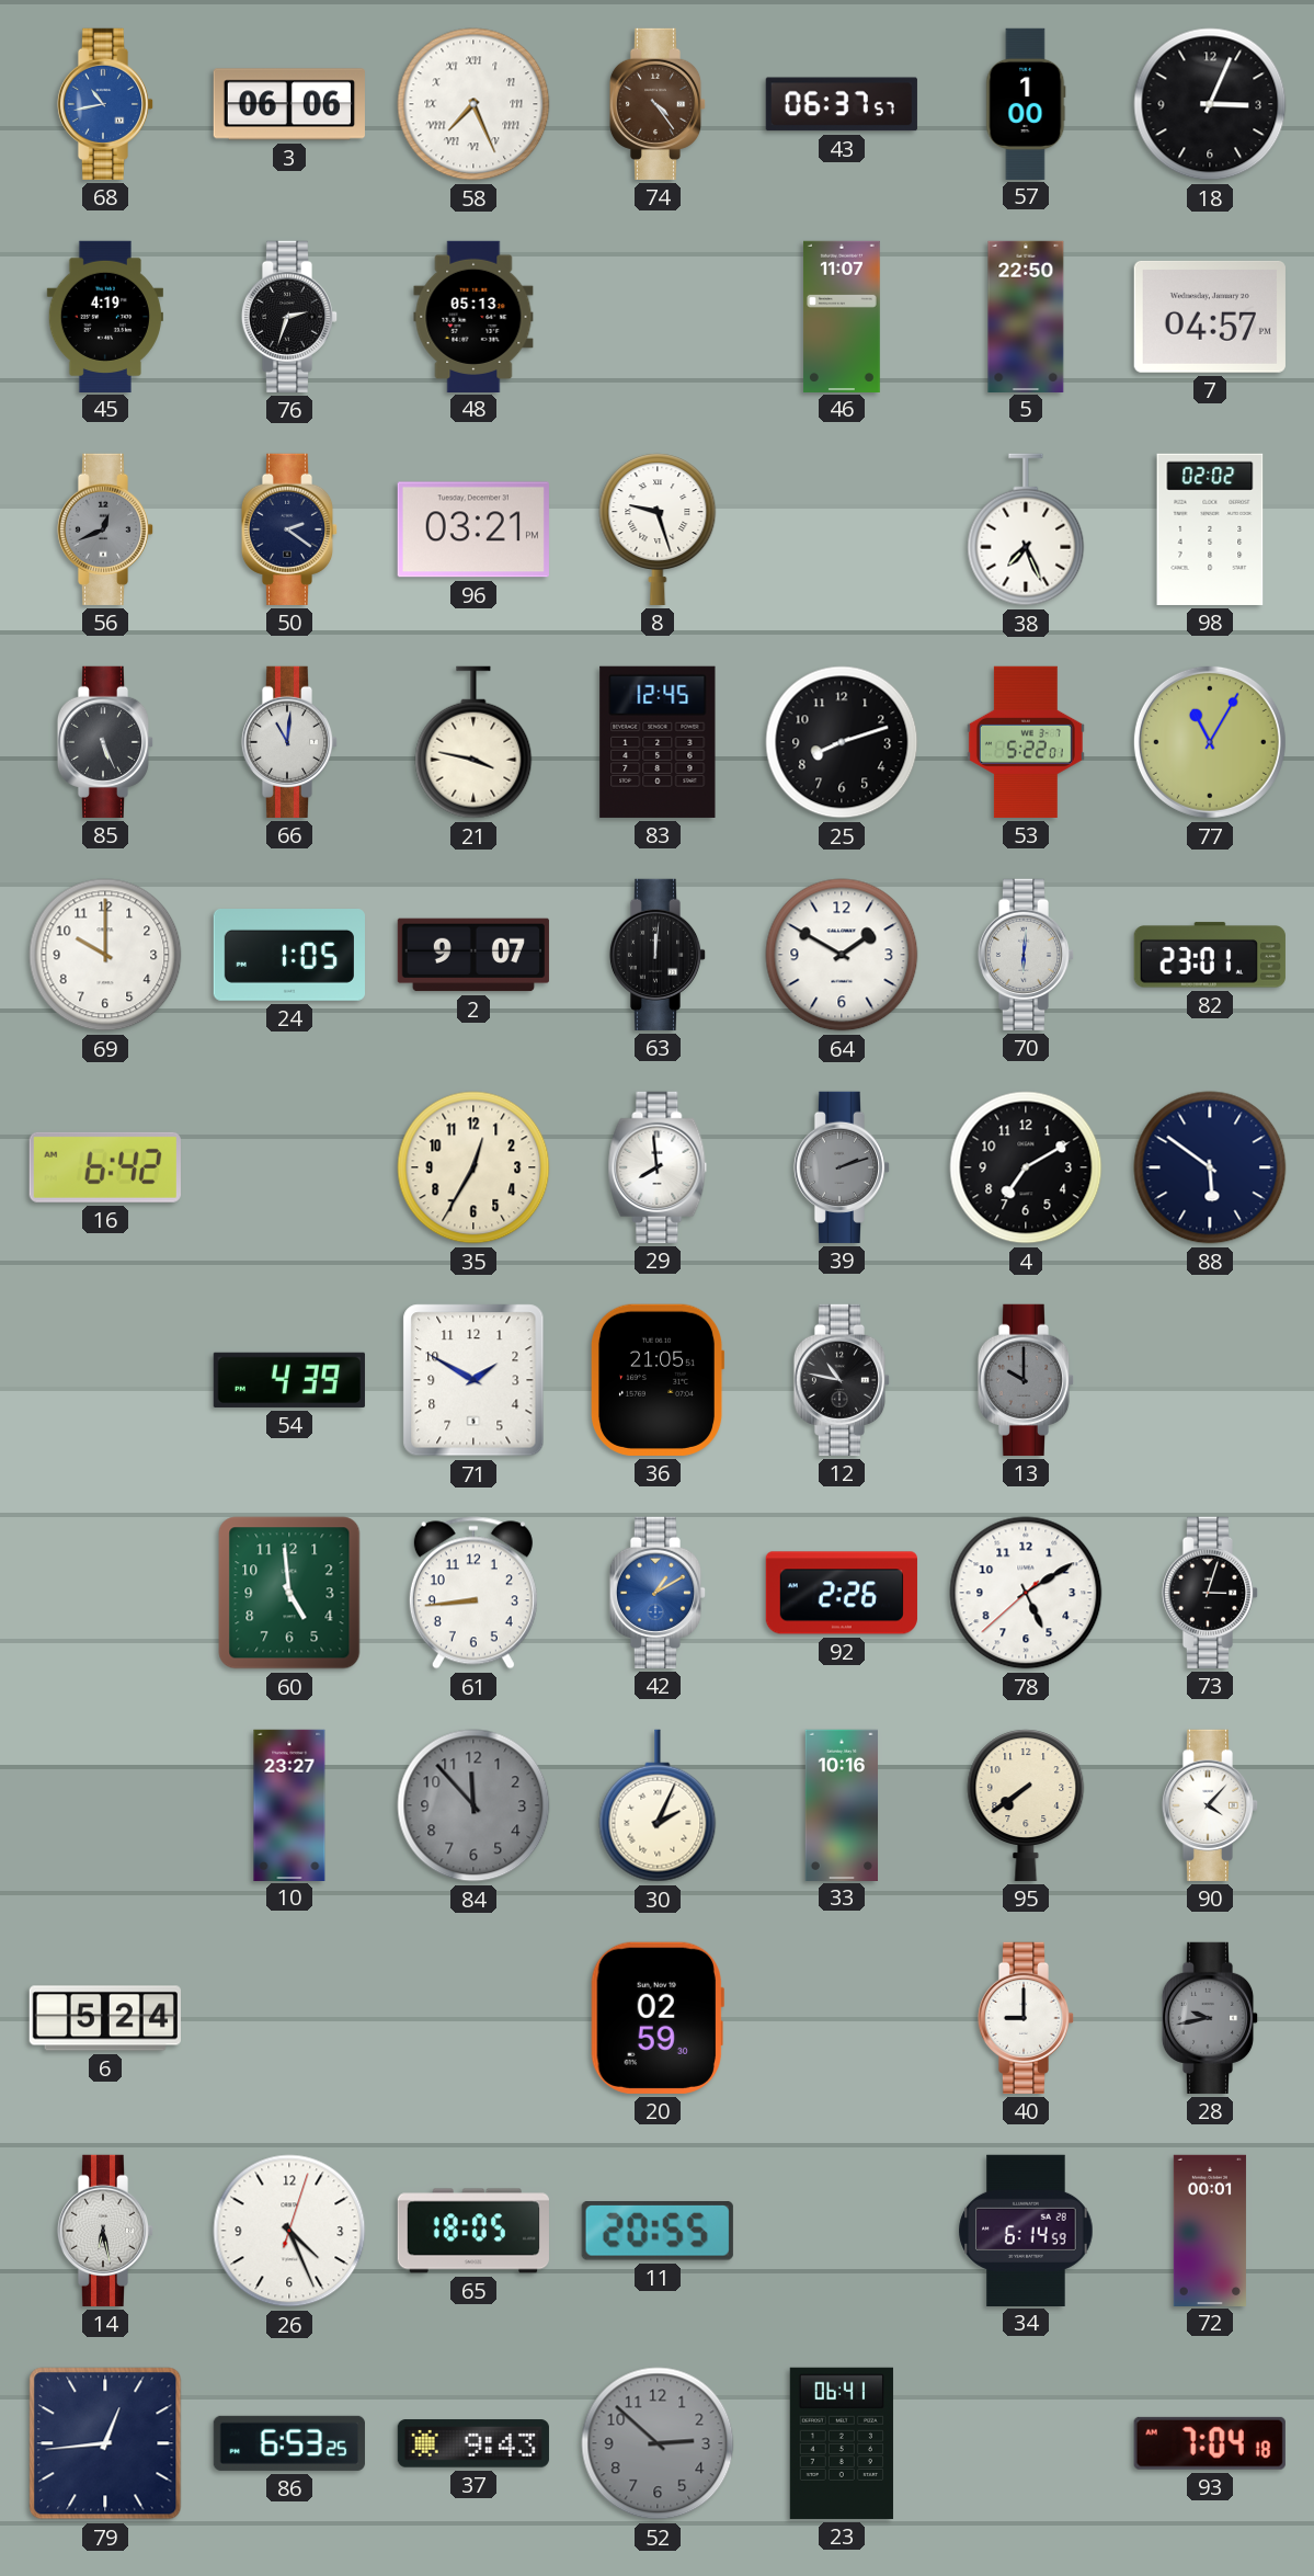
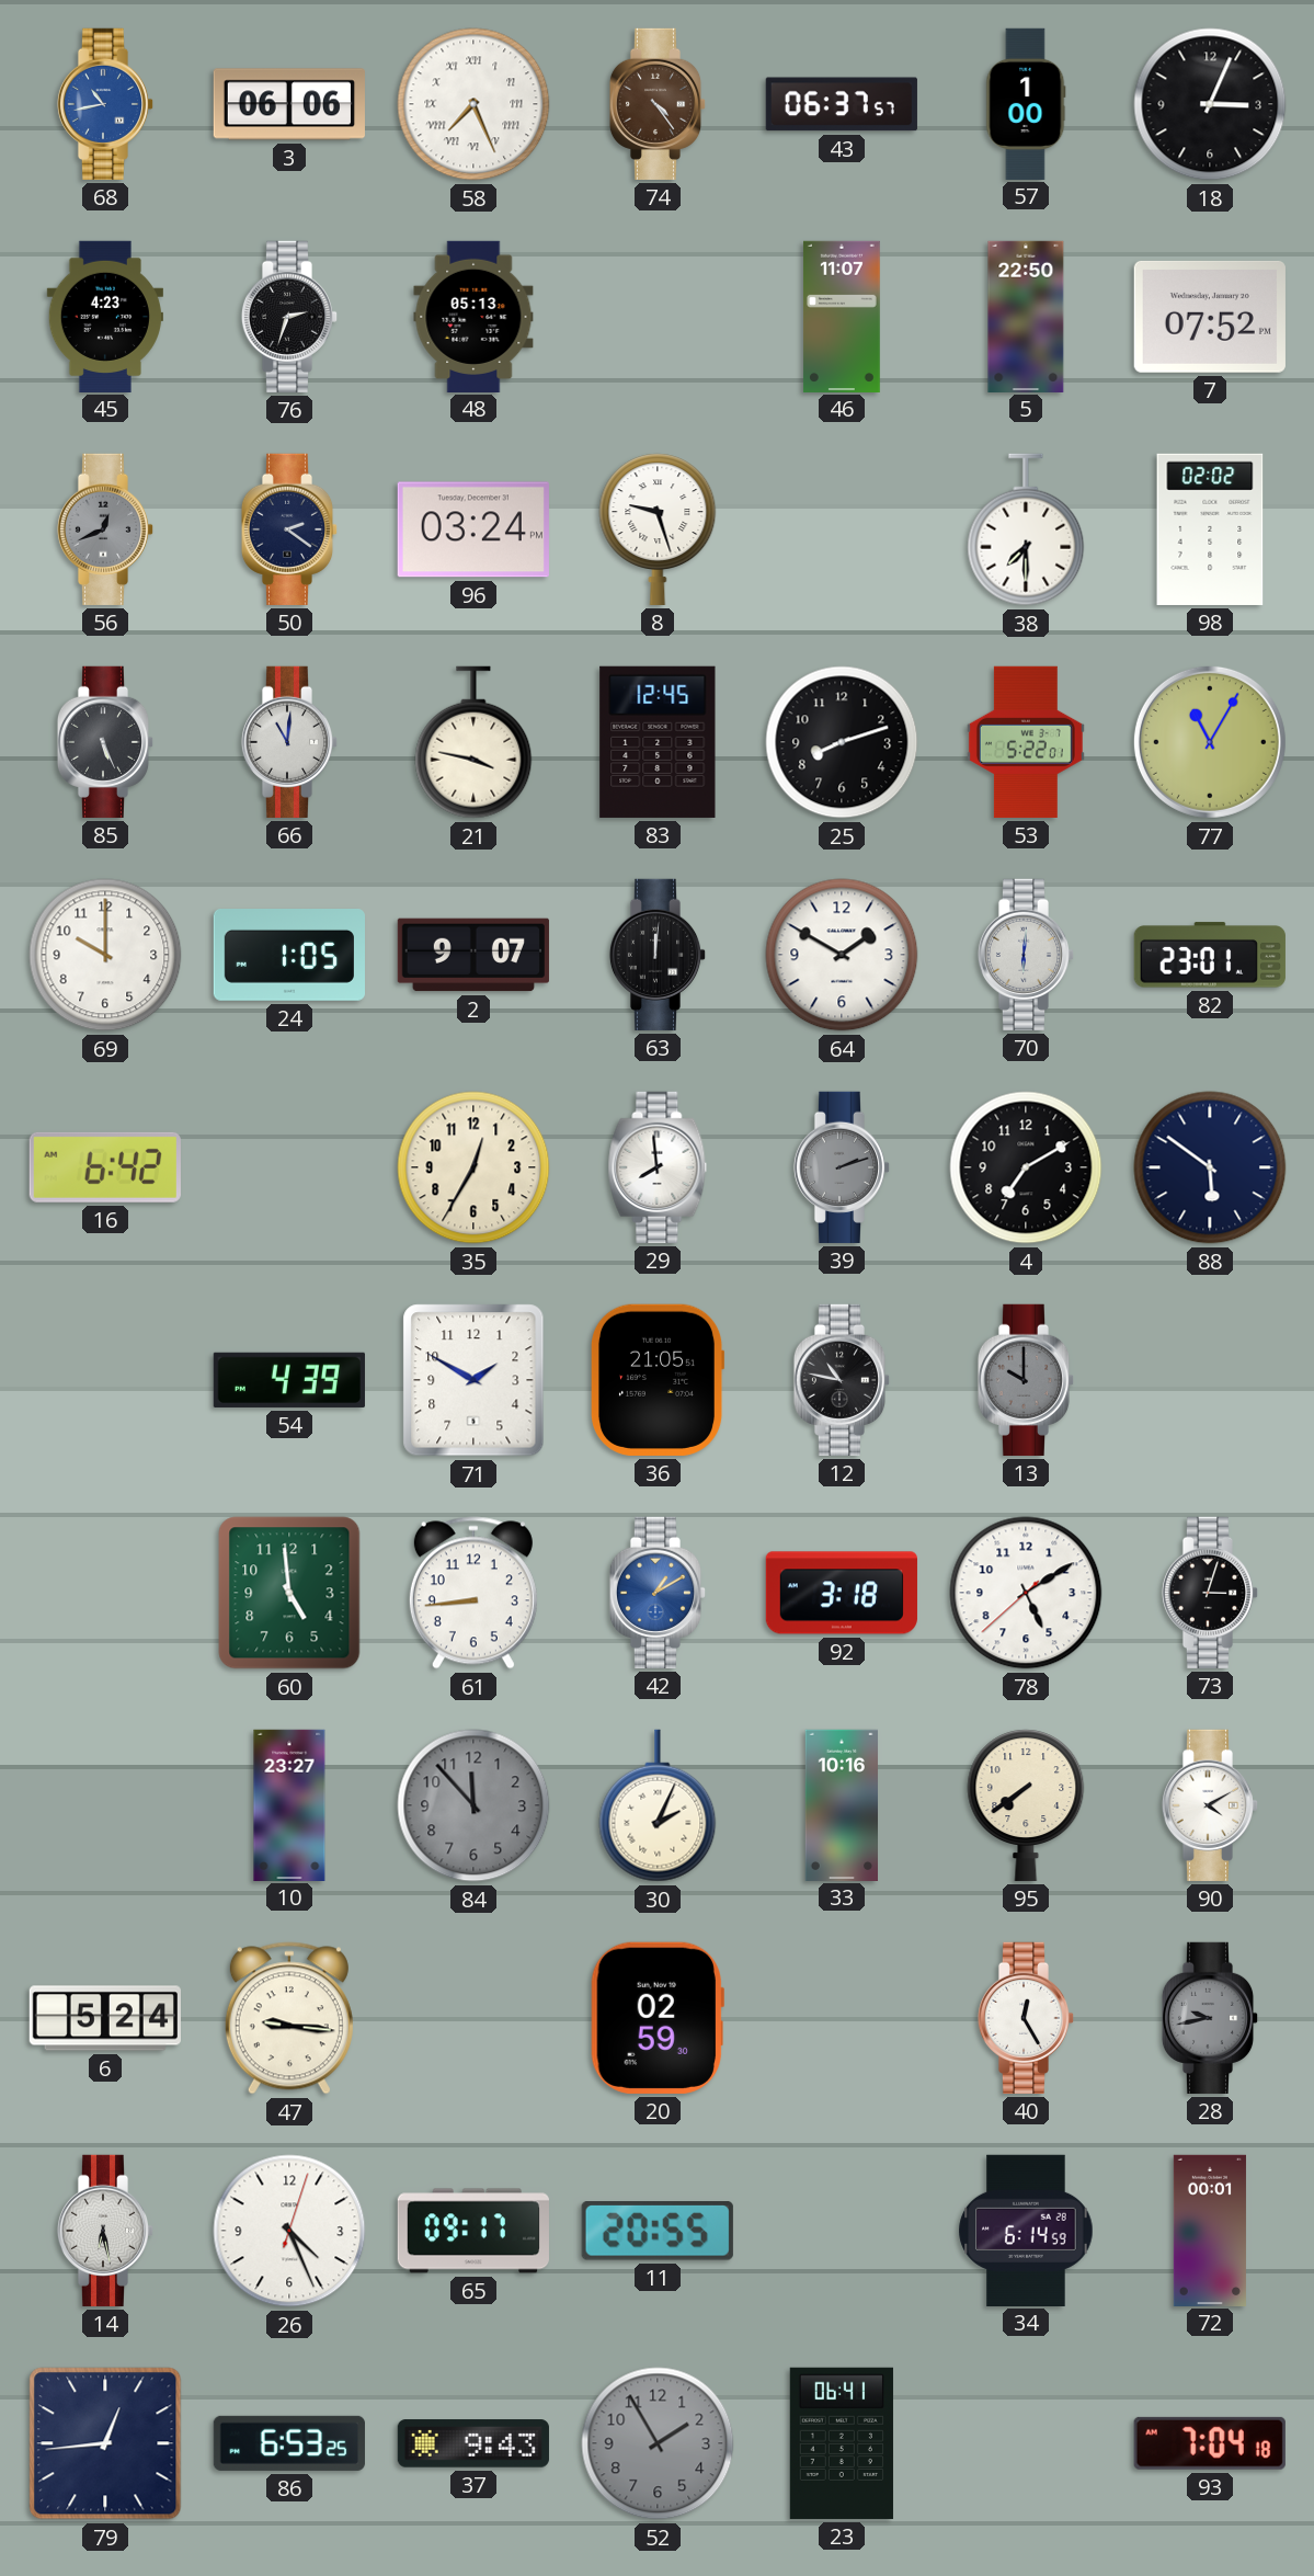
45: 4:19 -> 4:23 (105, 316)
7: 04:57 -> 07:52 (1210, 317)
96: 03:21 -> 03:24 (473, 529)
38: 7:26 -> 7:30 (1026, 529)
92: 2:26 -> 3:18 (842, 1593)
90: 4:07 -> 4:10 (1210, 1805)
47: none -> 9:16 (289, 2018)
40: 9:00 -> 12:25 (1026, 2018)
65: 18:05 -> 09:17 (473, 2231)
52: 2:52 -> 1:55 (658, 2443)
